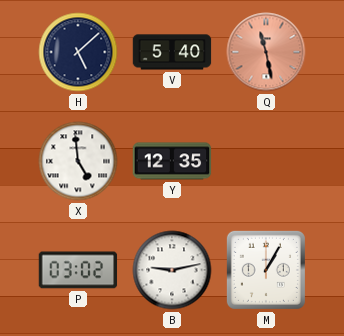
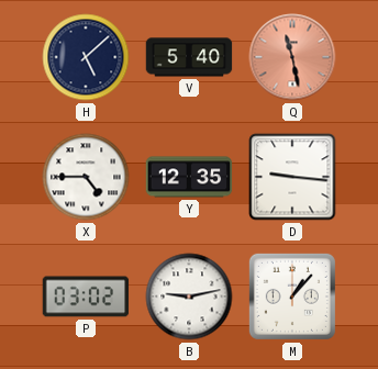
X: 4:59 -> 4:45 (86, 177)
D: none -> 9:16 (292, 177)
M: 1:05 -> 1:07 (292, 297)
